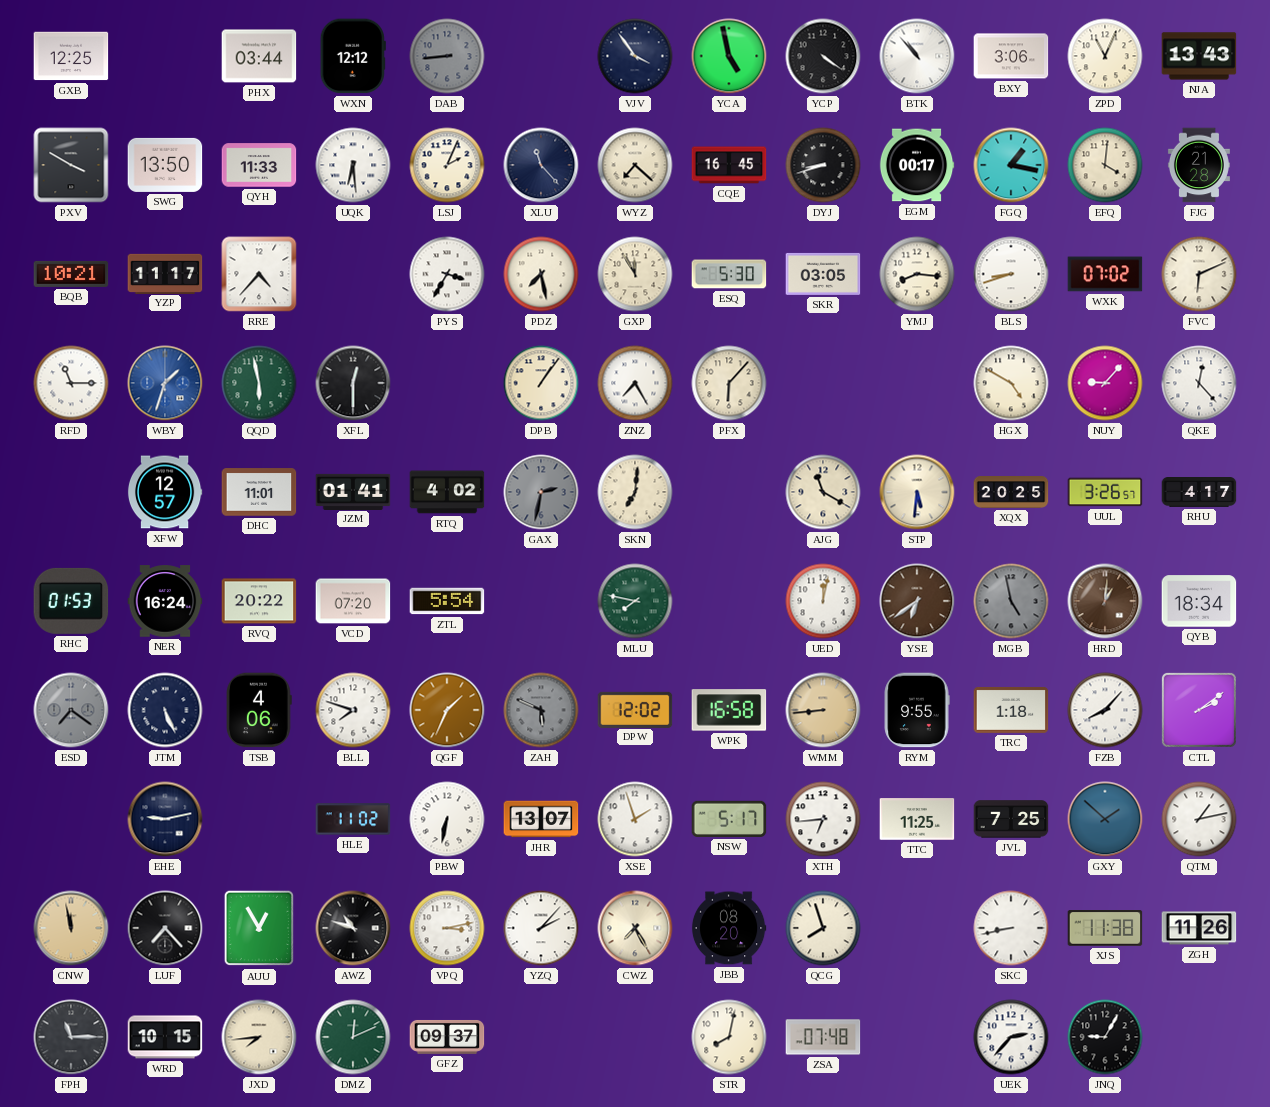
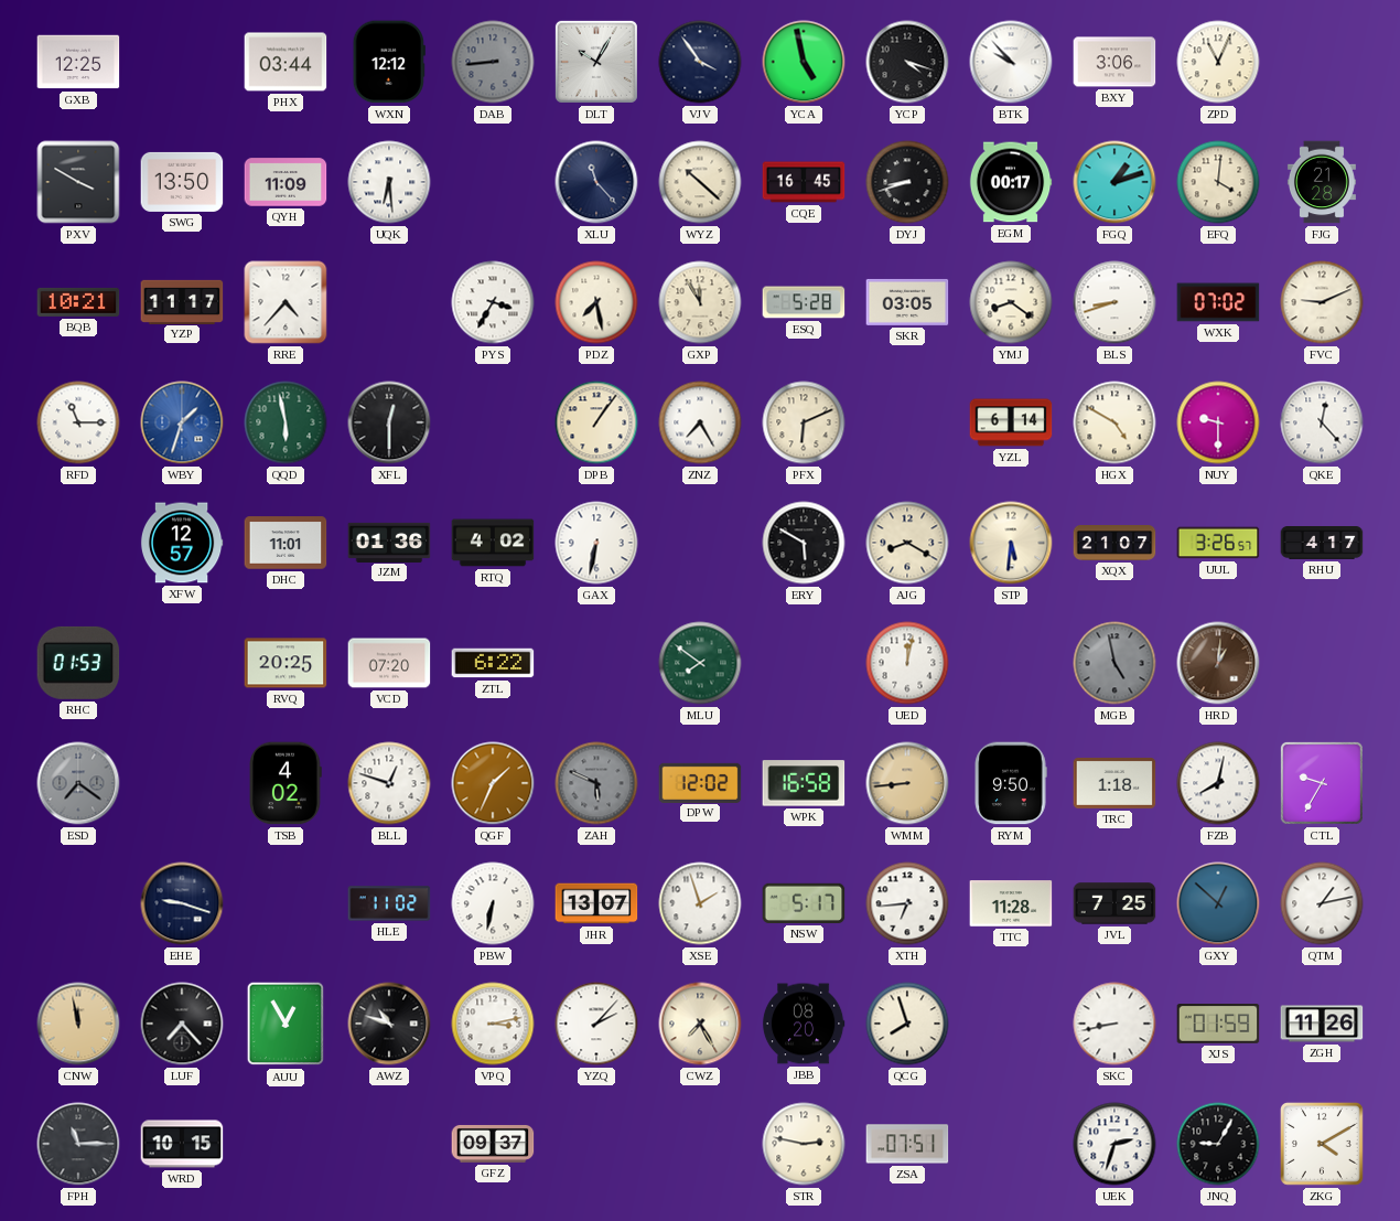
DLT: none -> 10:05 (596, 62)
YCP: 4:21 -> 4:18 (907, 62)
BTK: 10:53 -> 9:53 (1011, 62)
NJA: 13:43 -> none (1199, 56)
QYH: 11:33 -> 11:09 (286, 182)
LSJ: 2:04 -> none (447, 165)
WYZ: 7:22 -> 10:22 (700, 182)
FGQ: 1:17 -> 1:12 (1114, 182)
ESQ: 5:30 -> 5:28 (804, 302)
YMJ: 8:16 -> 8:21 (1011, 302)
FVC: 6:11 -> 9:11 (1322, 302)
PFX: 6:07 -> 6:11 (804, 422)
YZL: none -> 6:14 (1011, 422)
NUY: 9:07 -> 9:30 (1218, 422)
JZM: 01:41 -> 01:36 (389, 542)
GAX: 2:32 -> 6:32 (596, 543)
GAX dial: grey -> white (596, 543)
SKN: 7:01 -> none (635, 492)
ERY: none -> 5:50 (804, 543)
AJG: 11:20 -> 8:20 (907, 543)
XQX: 20:25 -> 21:07 (1114, 544)
NER: 16:24 -> none (165, 601)
RVQ: 20:22 -> 20:25 (286, 663)
ZTL: 5:54 -> 6:22 (493, 663)
MLU: 7:47 -> 7:51 (700, 663)
YSE: 6:39 -> none (917, 601)
QYB: 18:34 -> none (1199, 601)
JTM: 5:26 -> none (165, 710)
TSB: 4:06 -> 4:02 (287, 783)
BLL: 7:48 -> 12:48 (389, 783)
RYM: 9:55 -> 9:50 (1011, 783)
FZB: 8:07 -> 8:02 (1218, 783)
CTL: 2:09 -> 9:35 (1322, 783)
EHE: 9:13 -> 9:18 (182, 903)
TTC: 11:25 -> 11:28 (1011, 903)
GXY: 1:52 -> 12:52 (1218, 903)
XJS: 11:38 -> 01:59 (1218, 1024)
JXD: 7:44 -> none (259, 1037)
DMZ: 12:11 -> none (353, 1037)
STR: 8:02 -> 2:47 (804, 1144)
ZSA: 07:48 -> 07:51 (907, 1144)
UEK: 2:37 -> 2:33 (1114, 1144)
ZKG: none -> 4:10 (1323, 1145)
